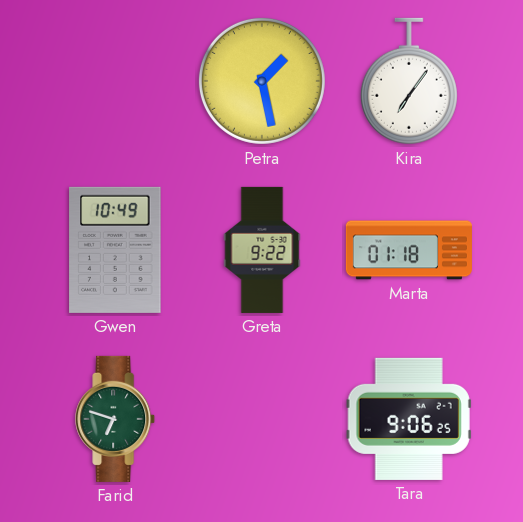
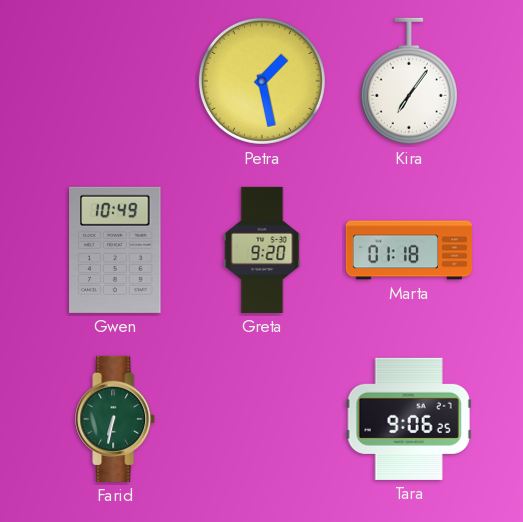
Greta: 9:22 -> 9:20 (262, 250)
Farid: 6:48 -> 6:32 (116, 419)
